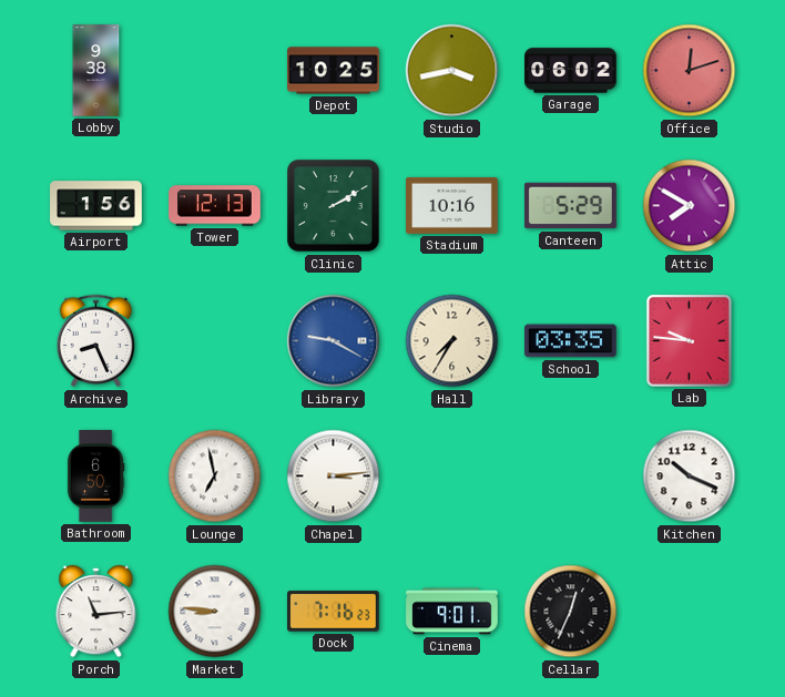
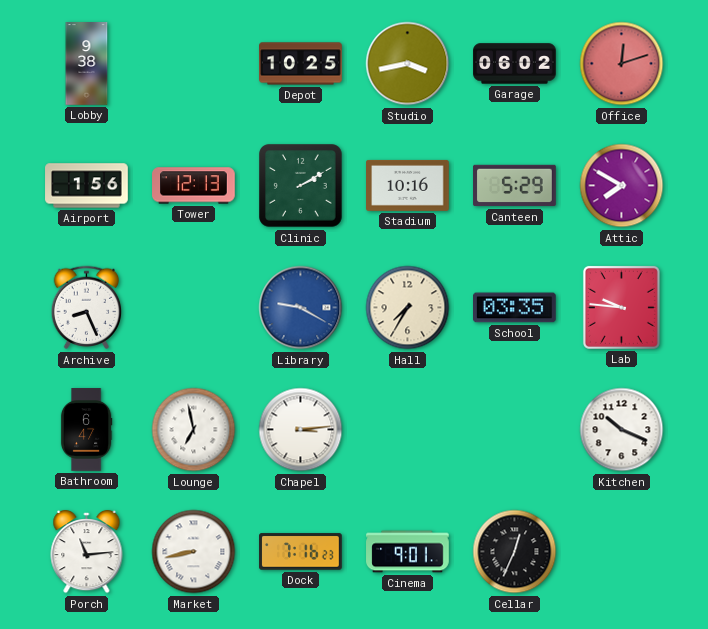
Bathroom: 6:50 -> 6:47 (86, 430)
Market: 8:46 -> 8:43 (194, 552)
